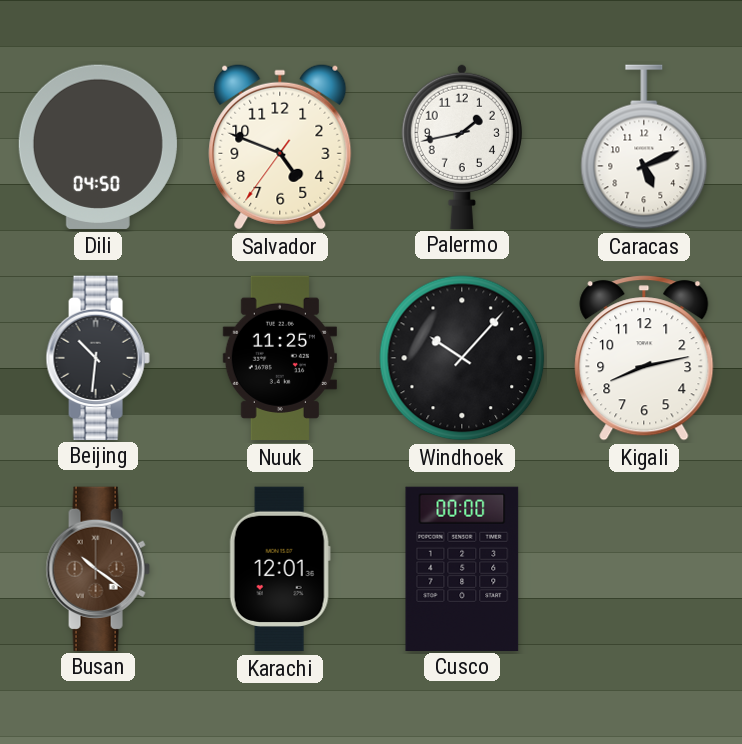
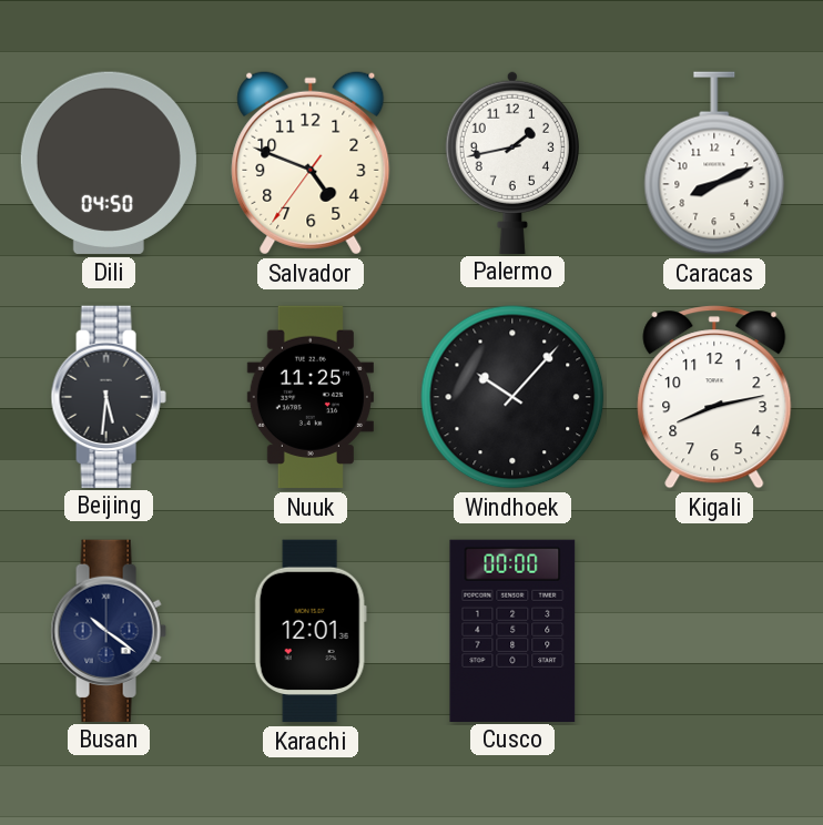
Caracas: 5:11 -> 8:11 (714, 163)
Beijing: 10:31 -> 5:31 (109, 396)
Busan dial: brown -> navy (109, 630)
